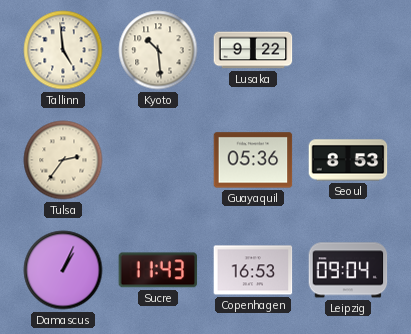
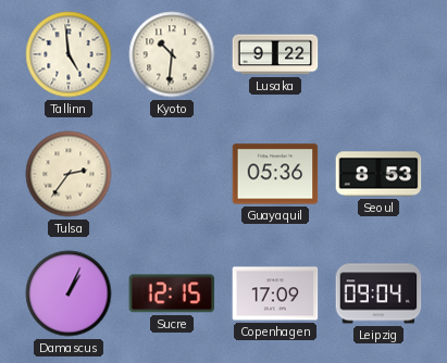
Kyoto: 10:29 -> 10:31 (172, 54)
Sucre: 11:43 -> 12:15 (172, 293)
Copenhagen: 16:53 -> 17:09 (275, 293)
